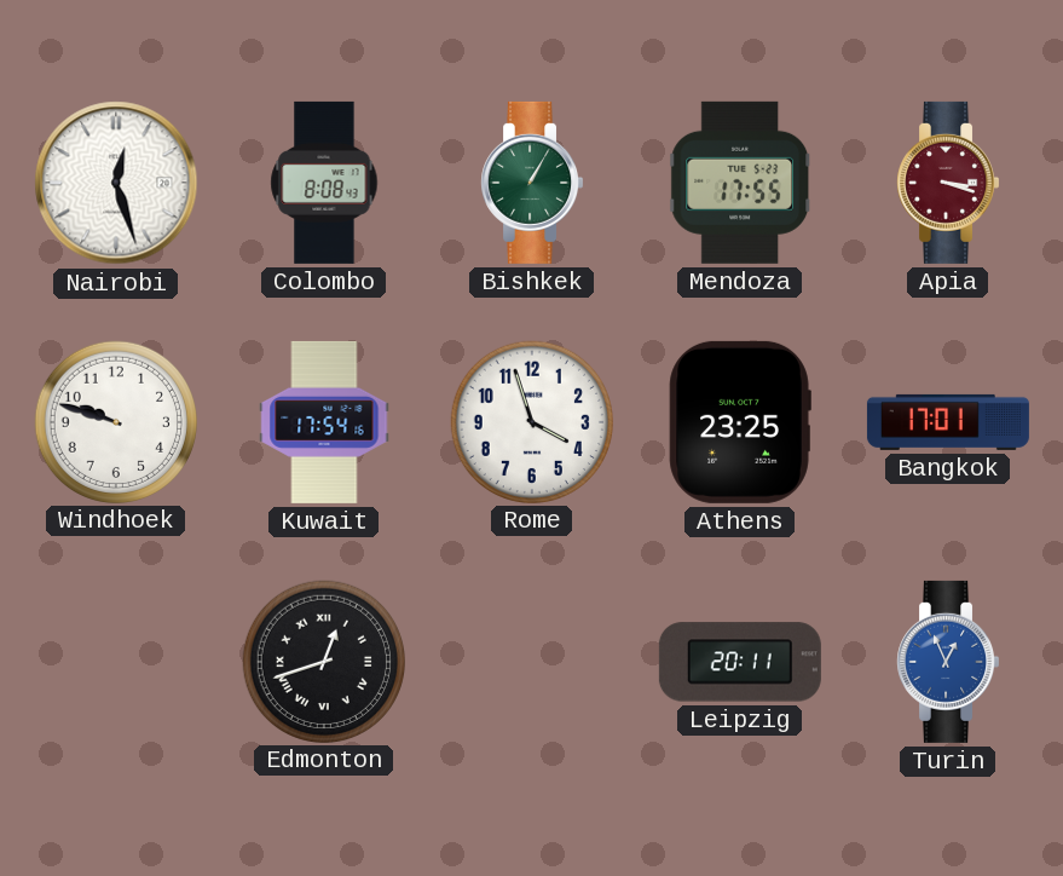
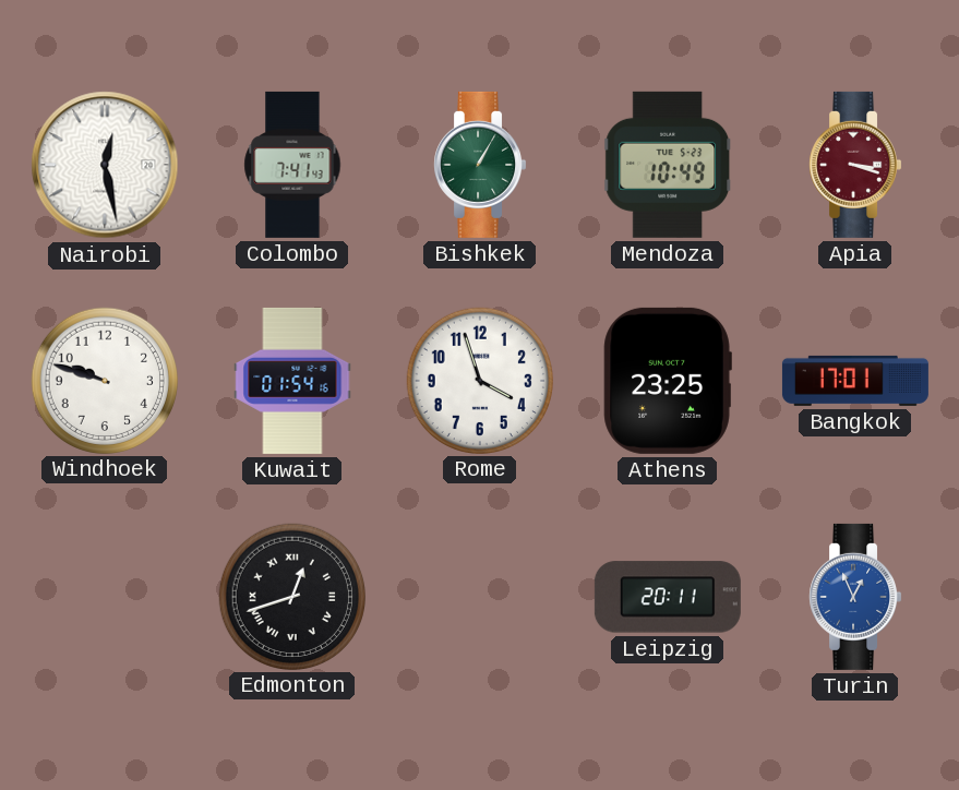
Nairobi: 12:27 -> 12:28 (105, 165)
Colombo: 8:08 -> 7:41 (292, 165)
Mendoza: 17:55 -> 10:49 (668, 165)
Kuwait: 17:54 -> 01:54 (292, 381)
